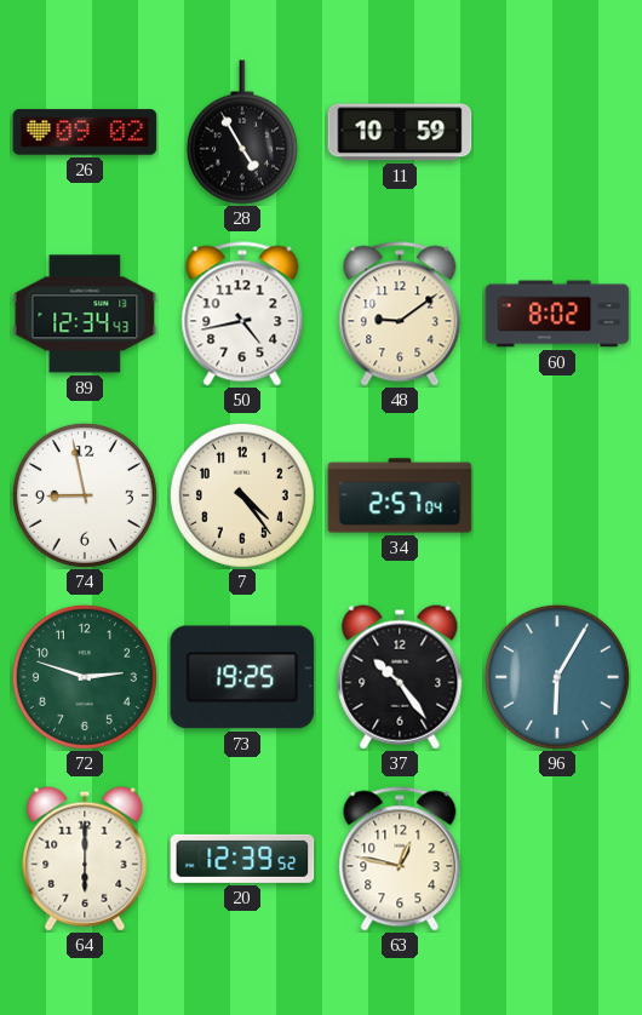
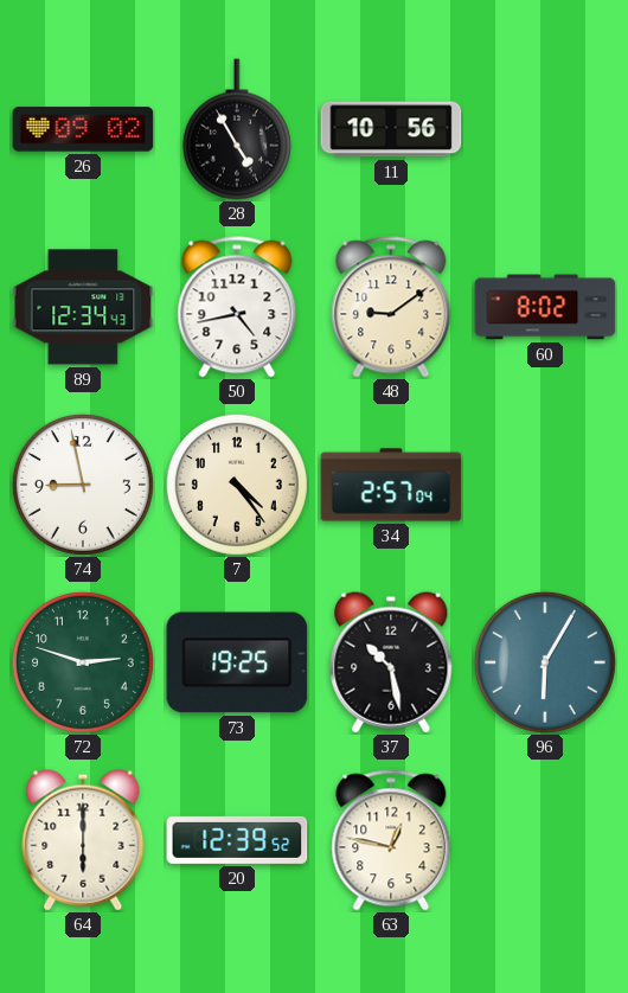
11: 10:59 -> 10:56 (391, 129)
37: 10:24 -> 10:28 (391, 662)
